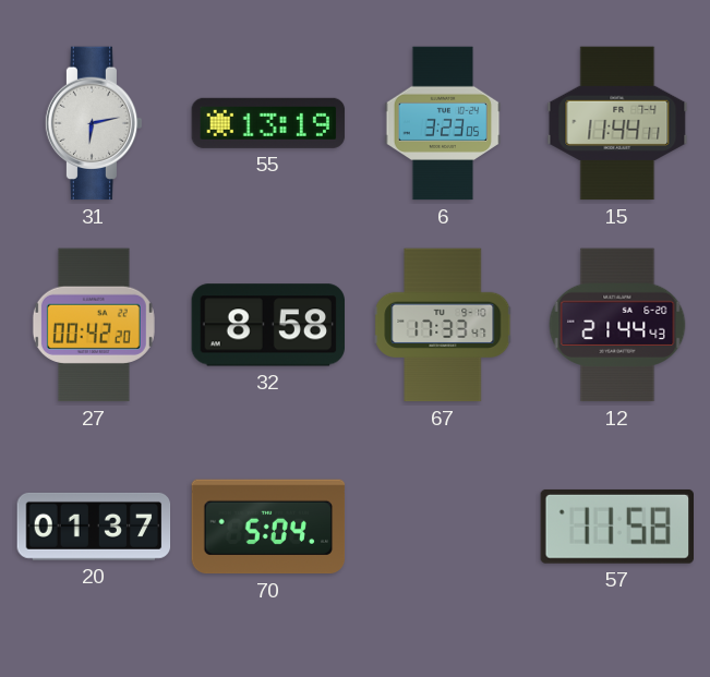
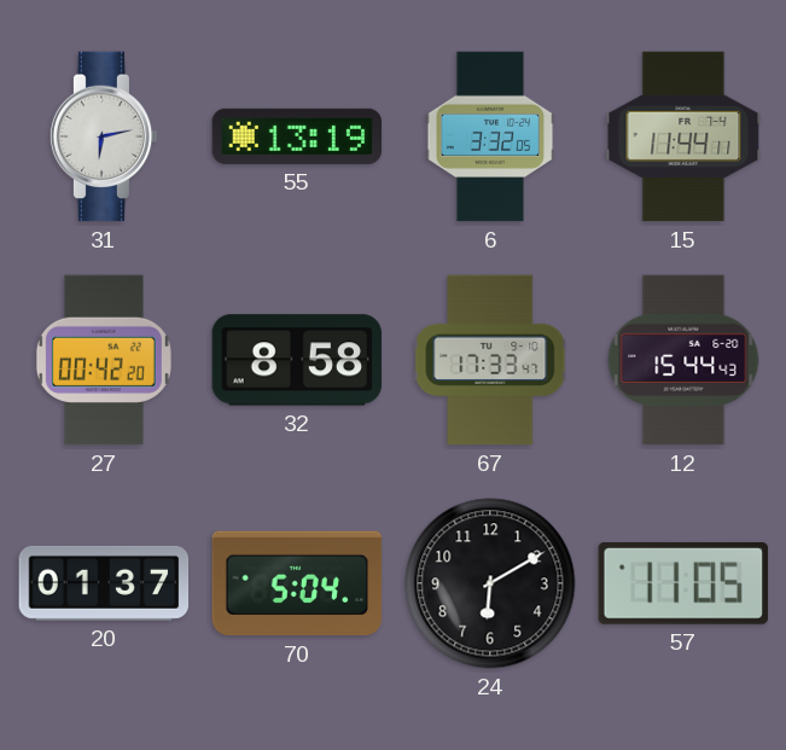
6: 3:23 -> 3:32 (490, 136)
12: 21:44 -> 15:44 (683, 360)
24: none -> 6:10 (490, 583)
57: 11:58 -> 11:05 (682, 583)
